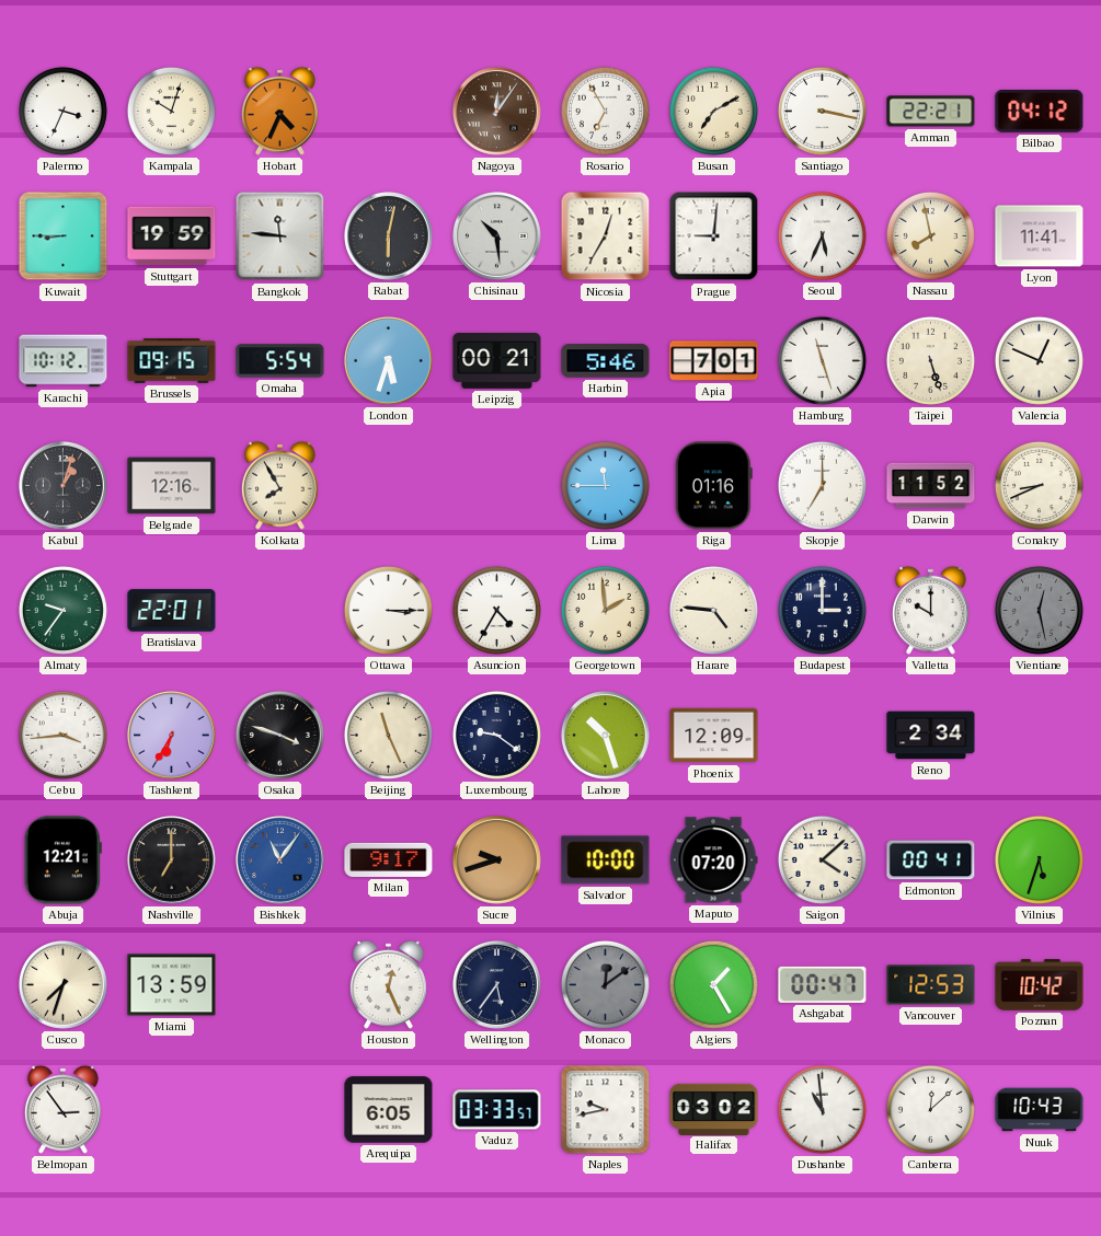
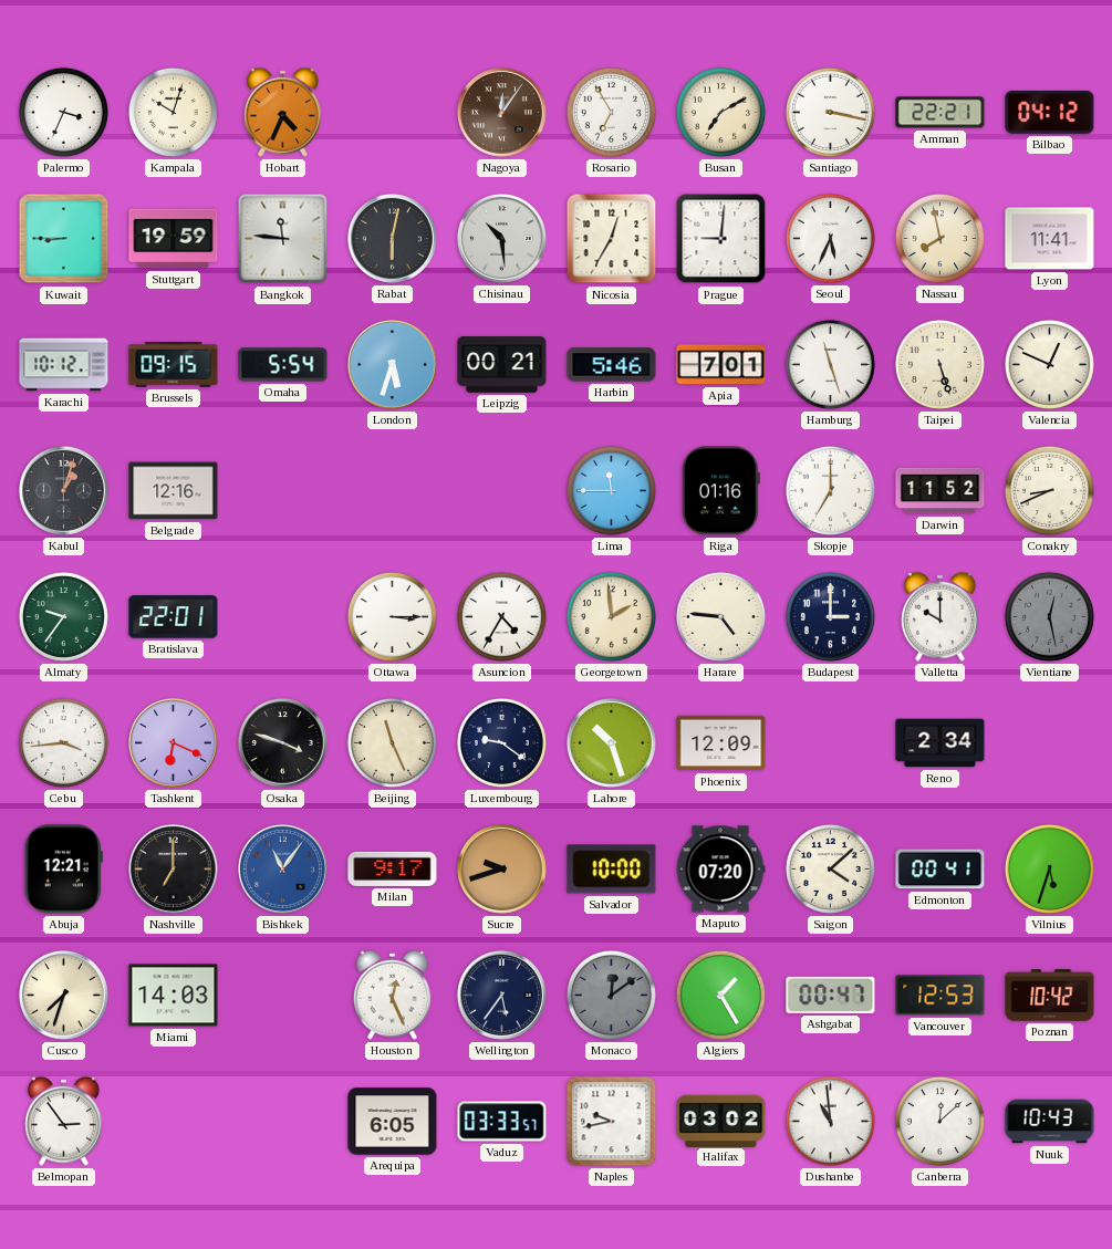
Kolkata: 7:55 -> none (279, 485)
Tashkent: 6:35 -> 6:19 (174, 743)
Miami: 13:59 -> 14:03 (174, 996)
